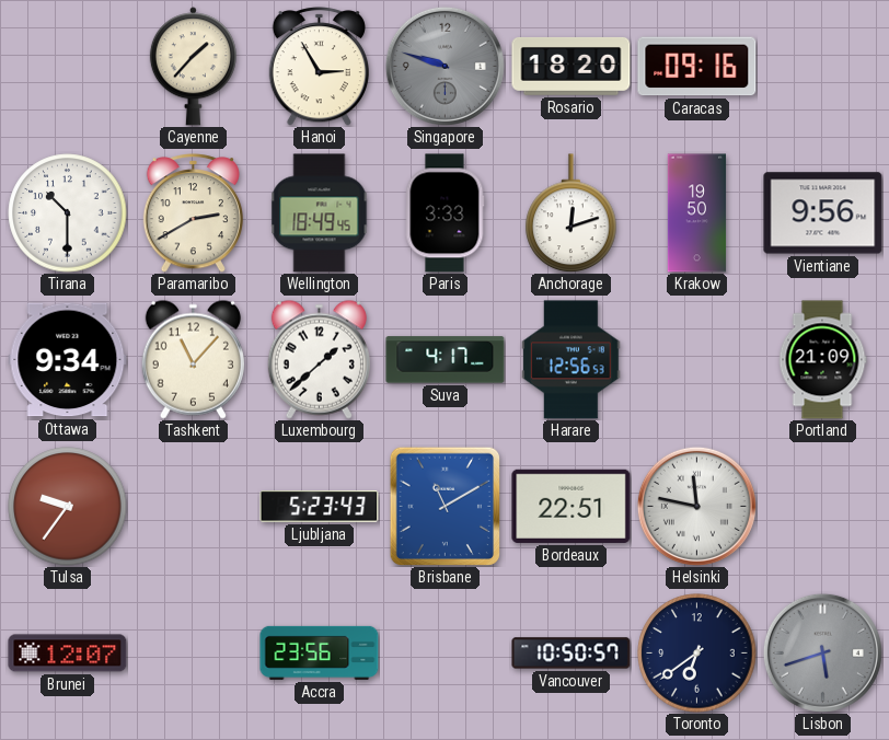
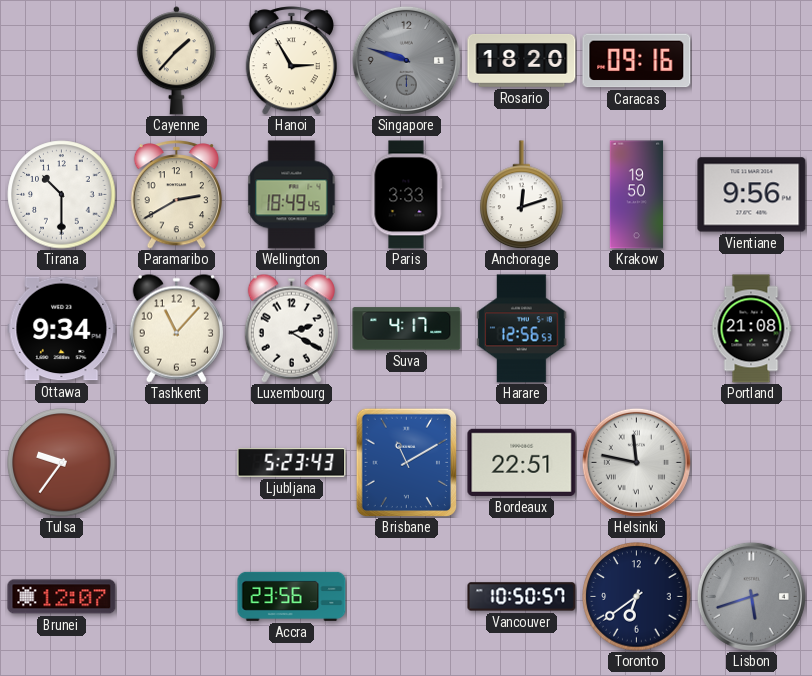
Luxembourg: 1:38 -> 2:20 (291, 328)
Portland: 21:09 -> 21:08 (751, 329)
